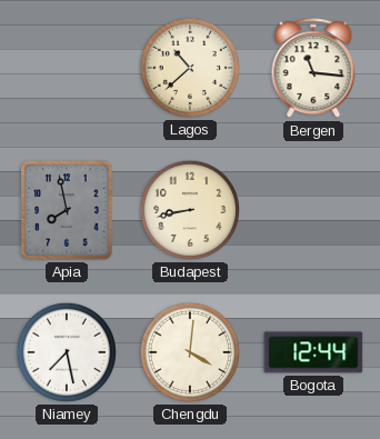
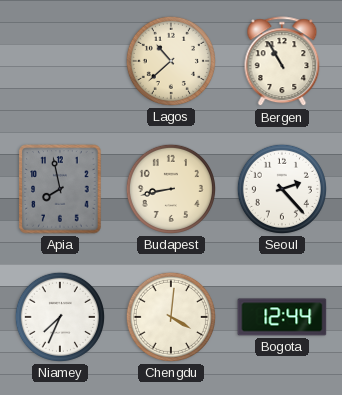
Bergen: 11:16 -> 10:55 (282, 62)
Seoul: none -> 2:23 (282, 189)
Niamey: 7:28 -> 7:34 (60, 317)
